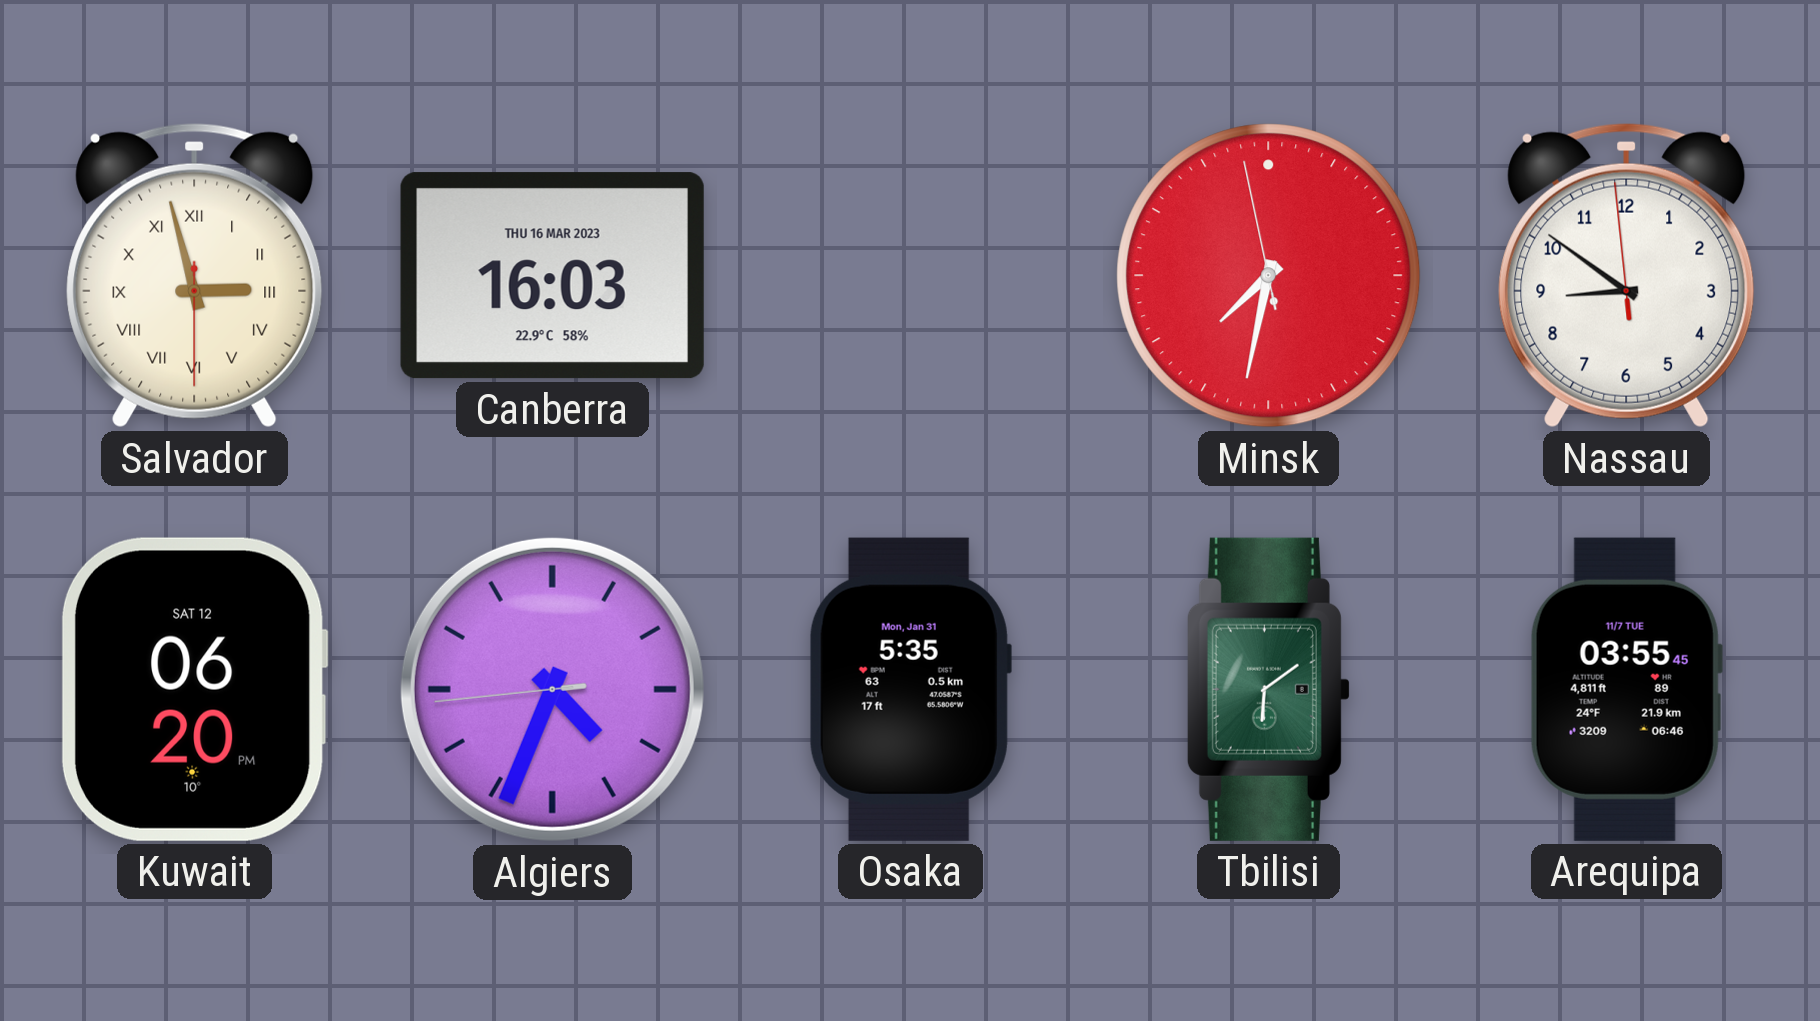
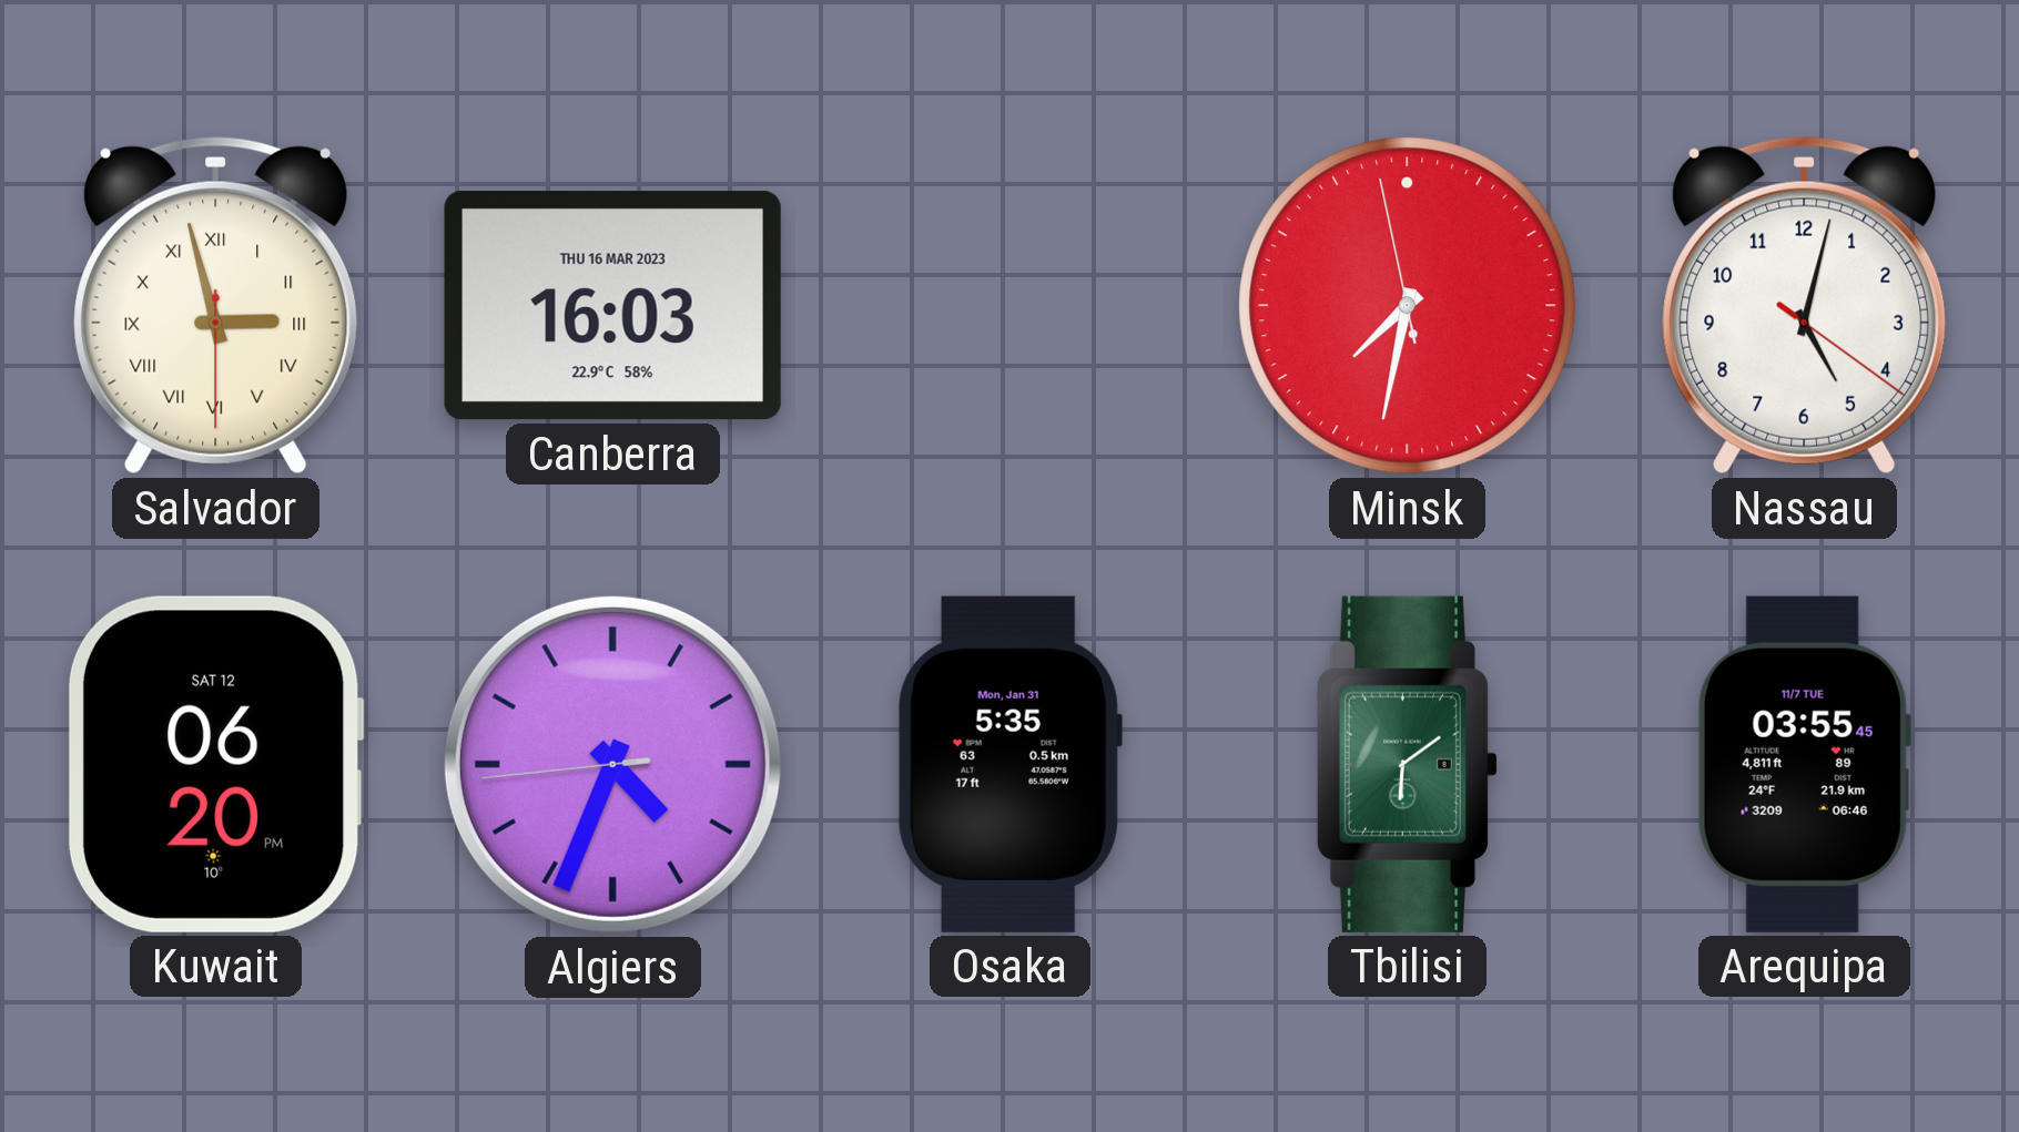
Nassau: 8:50 -> 5:02 (1805, 306)
